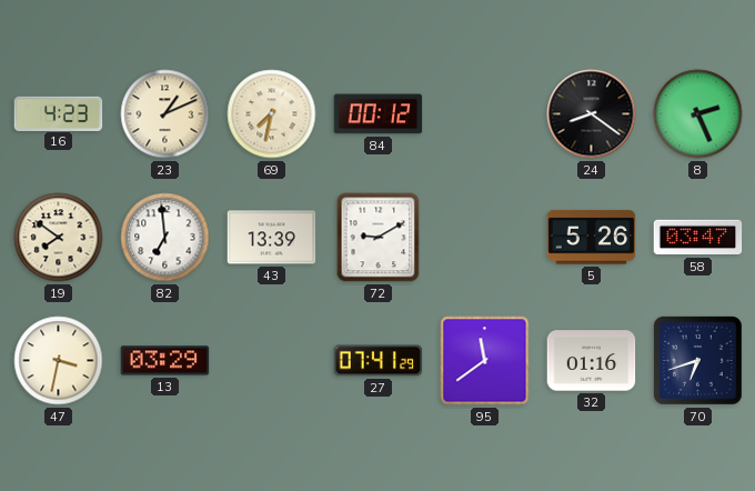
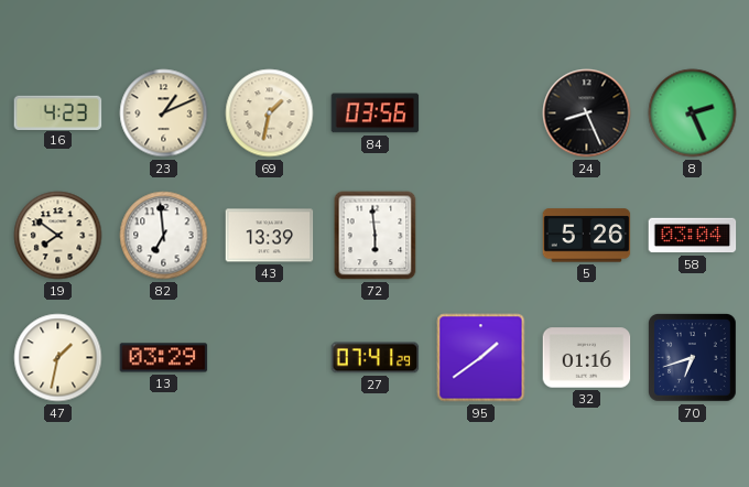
69: 7:32 -> 1:32 (270, 113)
84: 00:12 -> 03:56 (376, 113)
24: 8:21 -> 8:26 (587, 113)
72: 9:10 -> 5:59 (376, 236)
58: 03:47 -> 03:04 (693, 236)
47: 3:32 -> 1:32 (58, 358)
95: 11:39 -> 1:39 (481, 358)
